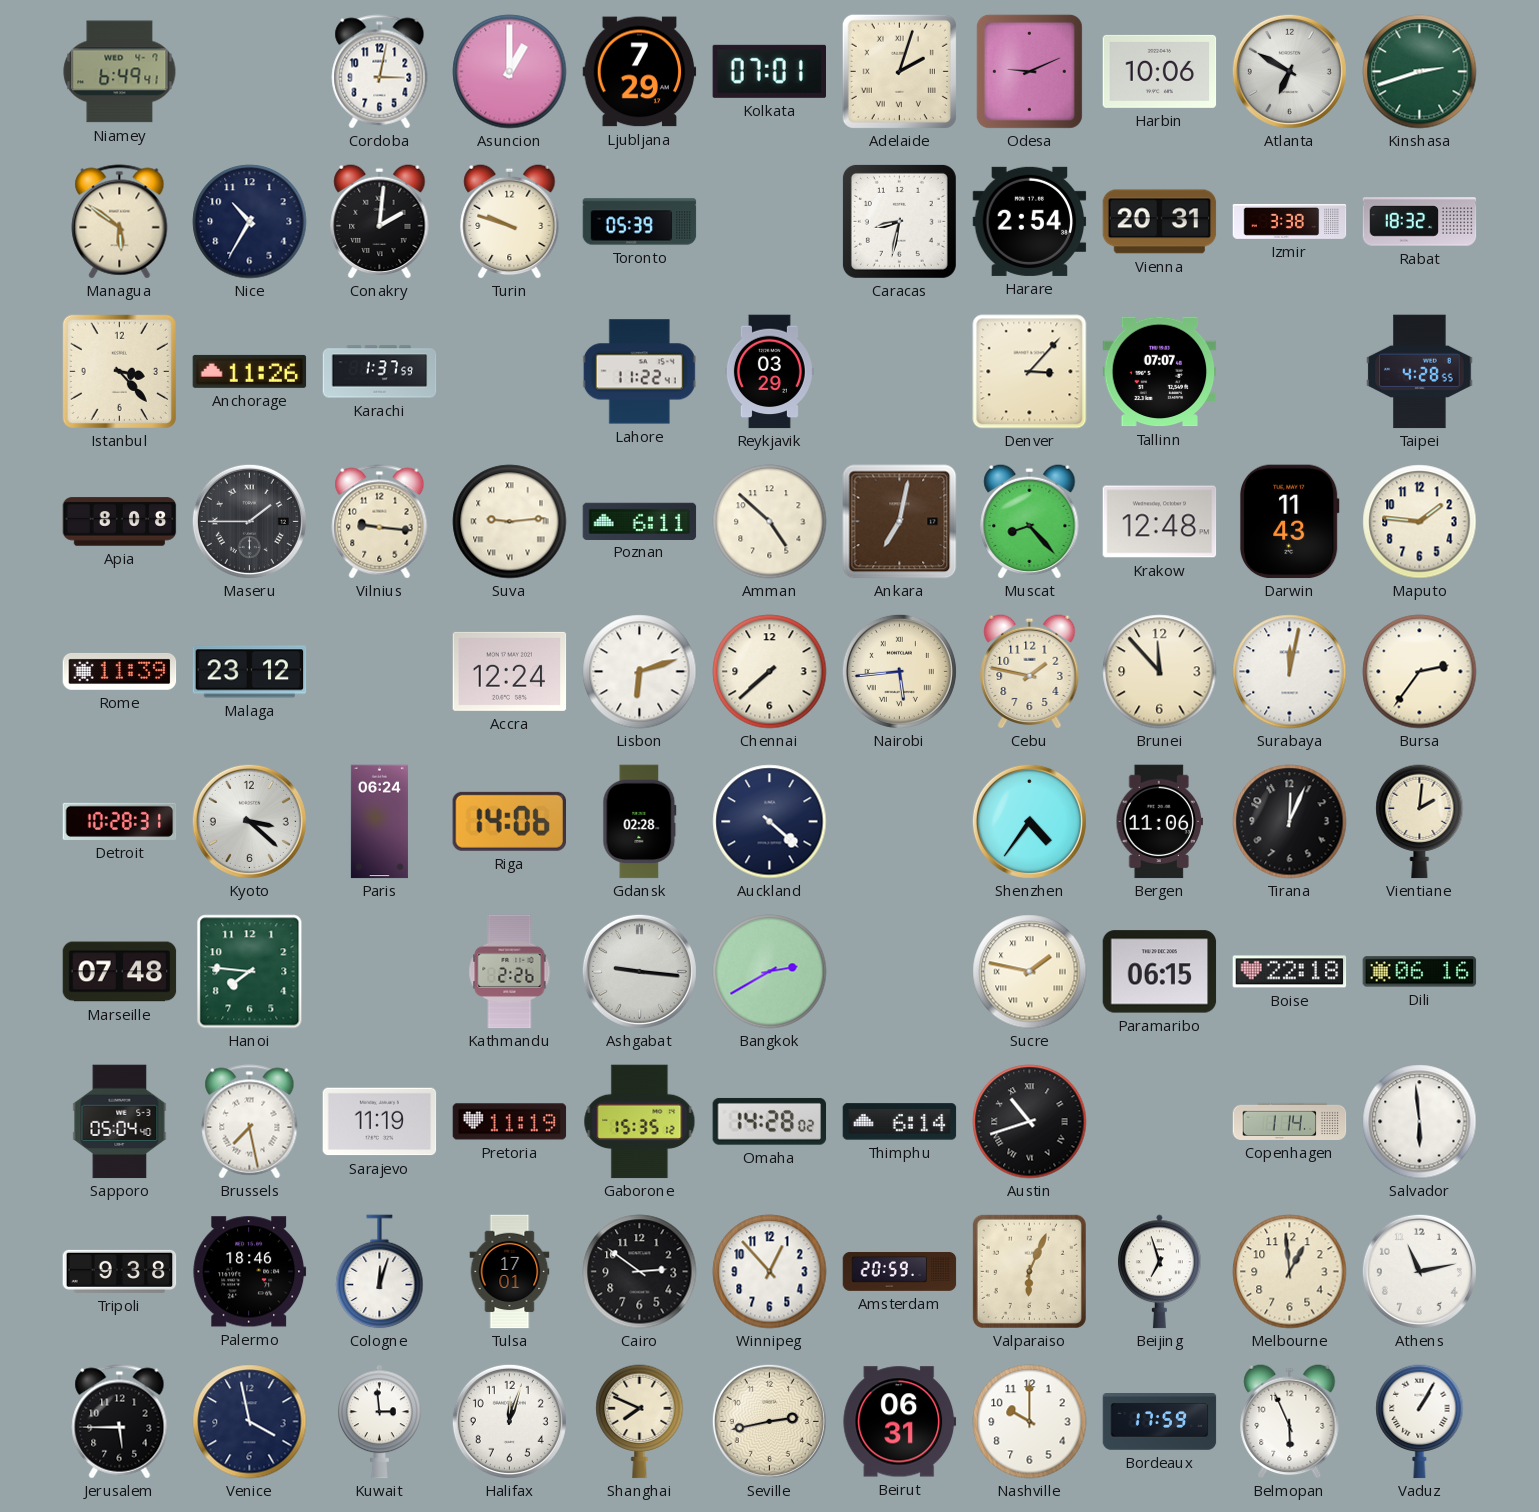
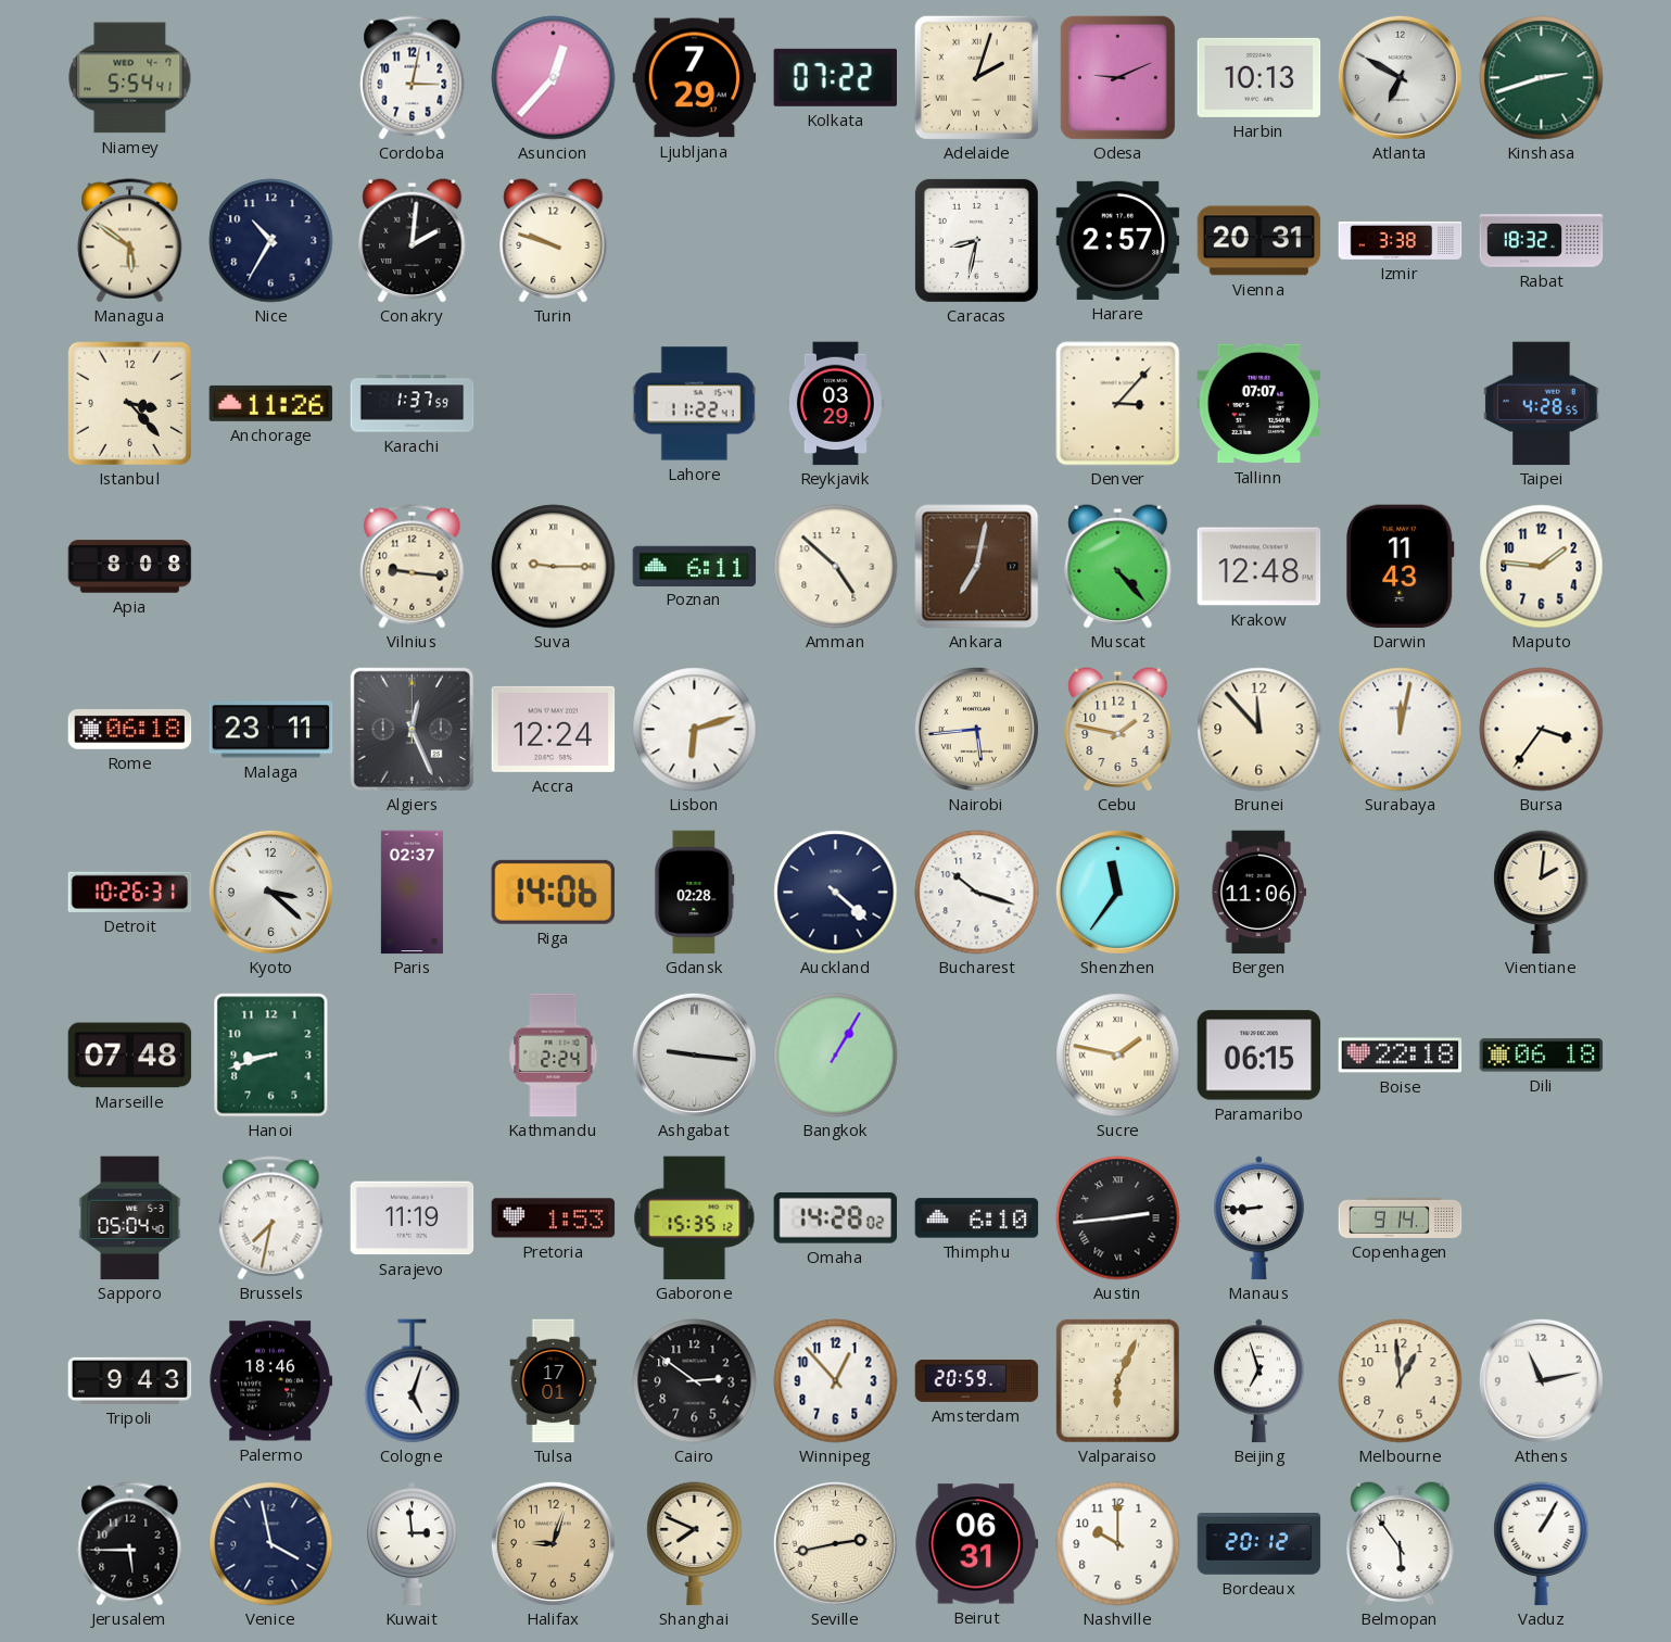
Niamey: 6:49 -> 5:54 (130, 78)
Asuncion: 1:00 -> 12:37 (554, 78)
Kolkata: 07:01 -> 07:22 (835, 77)
Harbin: 10:06 -> 10:13 (1259, 77)
Toronto: 05:39 -> none (640, 222)
Harare: 2:54 -> 2:57 (1118, 240)
Maseru: 1:45 -> none (249, 521)
Suva: 9:14 -> 9:15 (554, 567)
Muscat: 8:23 -> 4:23 (1118, 566)
Rome: 11:39 -> 06:18 (130, 729)
Malaga: 23:12 -> 23:11 (271, 730)
Algiers: none -> 12:26 (412, 729)
Chennai: 7:38 -> none (770, 672)
Bursa: 2:36 -> 3:36 (1542, 730)
Detroit: 10:28 -> 10:26 (130, 892)
Paris: 06:24 -> 02:37 (412, 893)
Bucharest: none -> 10:18 (977, 893)
Shenzhen: 4:36 -> 11:36 (1117, 892)
Tirana: 12:04 -> none (1290, 822)
Hanoi: 7:46 -> 8:42 (271, 1056)
Kathmandu: 2:26 -> 2:24 (554, 1056)
Bangkok: 2:40 -> 1:05 (836, 1056)
Dili: 06:16 -> 06:18 (1542, 1056)
Brussels: 7:28 -> 7:32 (271, 1218)
Pretoria: 11:19 -> 1:53 (554, 1218)
Thimphu: 6:14 -> 6:10 (977, 1218)
Austin: 10:42 -> 2:44 (1118, 1218)
Manaus: none -> 8:44 (1259, 1218)
Copenhagen: 1:14 -> 9:14 (1401, 1217)
Salvador: 5:59 -> none (1420, 1122)
Tripoli: 9:38 -> 9:43 (130, 1380)
Cologne: 12:03 -> 5:03 (413, 1381)
Halifax: 12:03 -> 9:03 (553, 1543)
Halifax dial: white -> champagne (553, 1543)
Bordeaux: 17:59 -> 20:12 (1259, 1544)
Belmopan: 5:56 -> 5:54 (1401, 1543)
